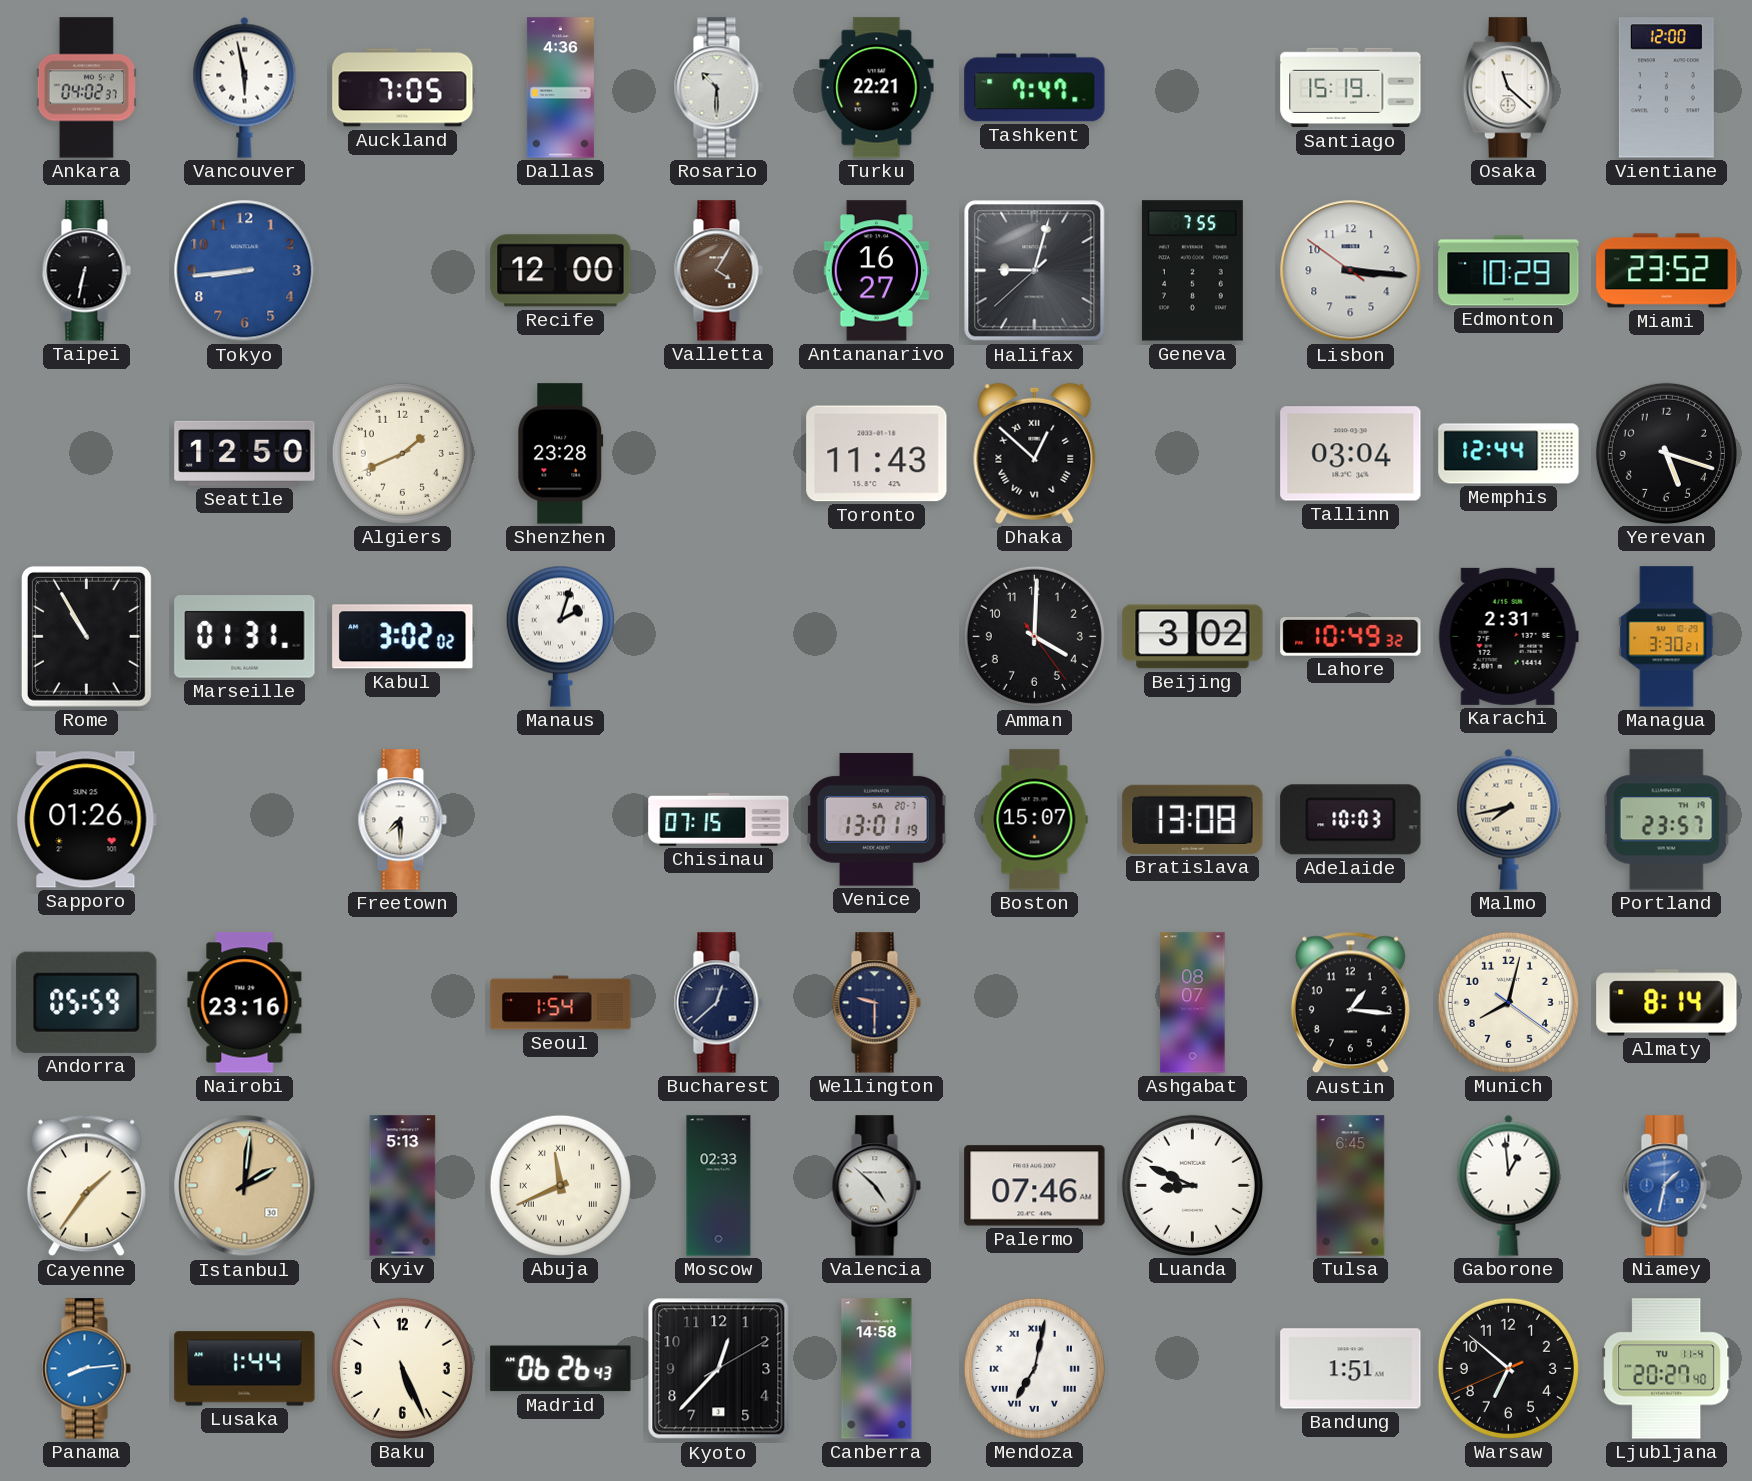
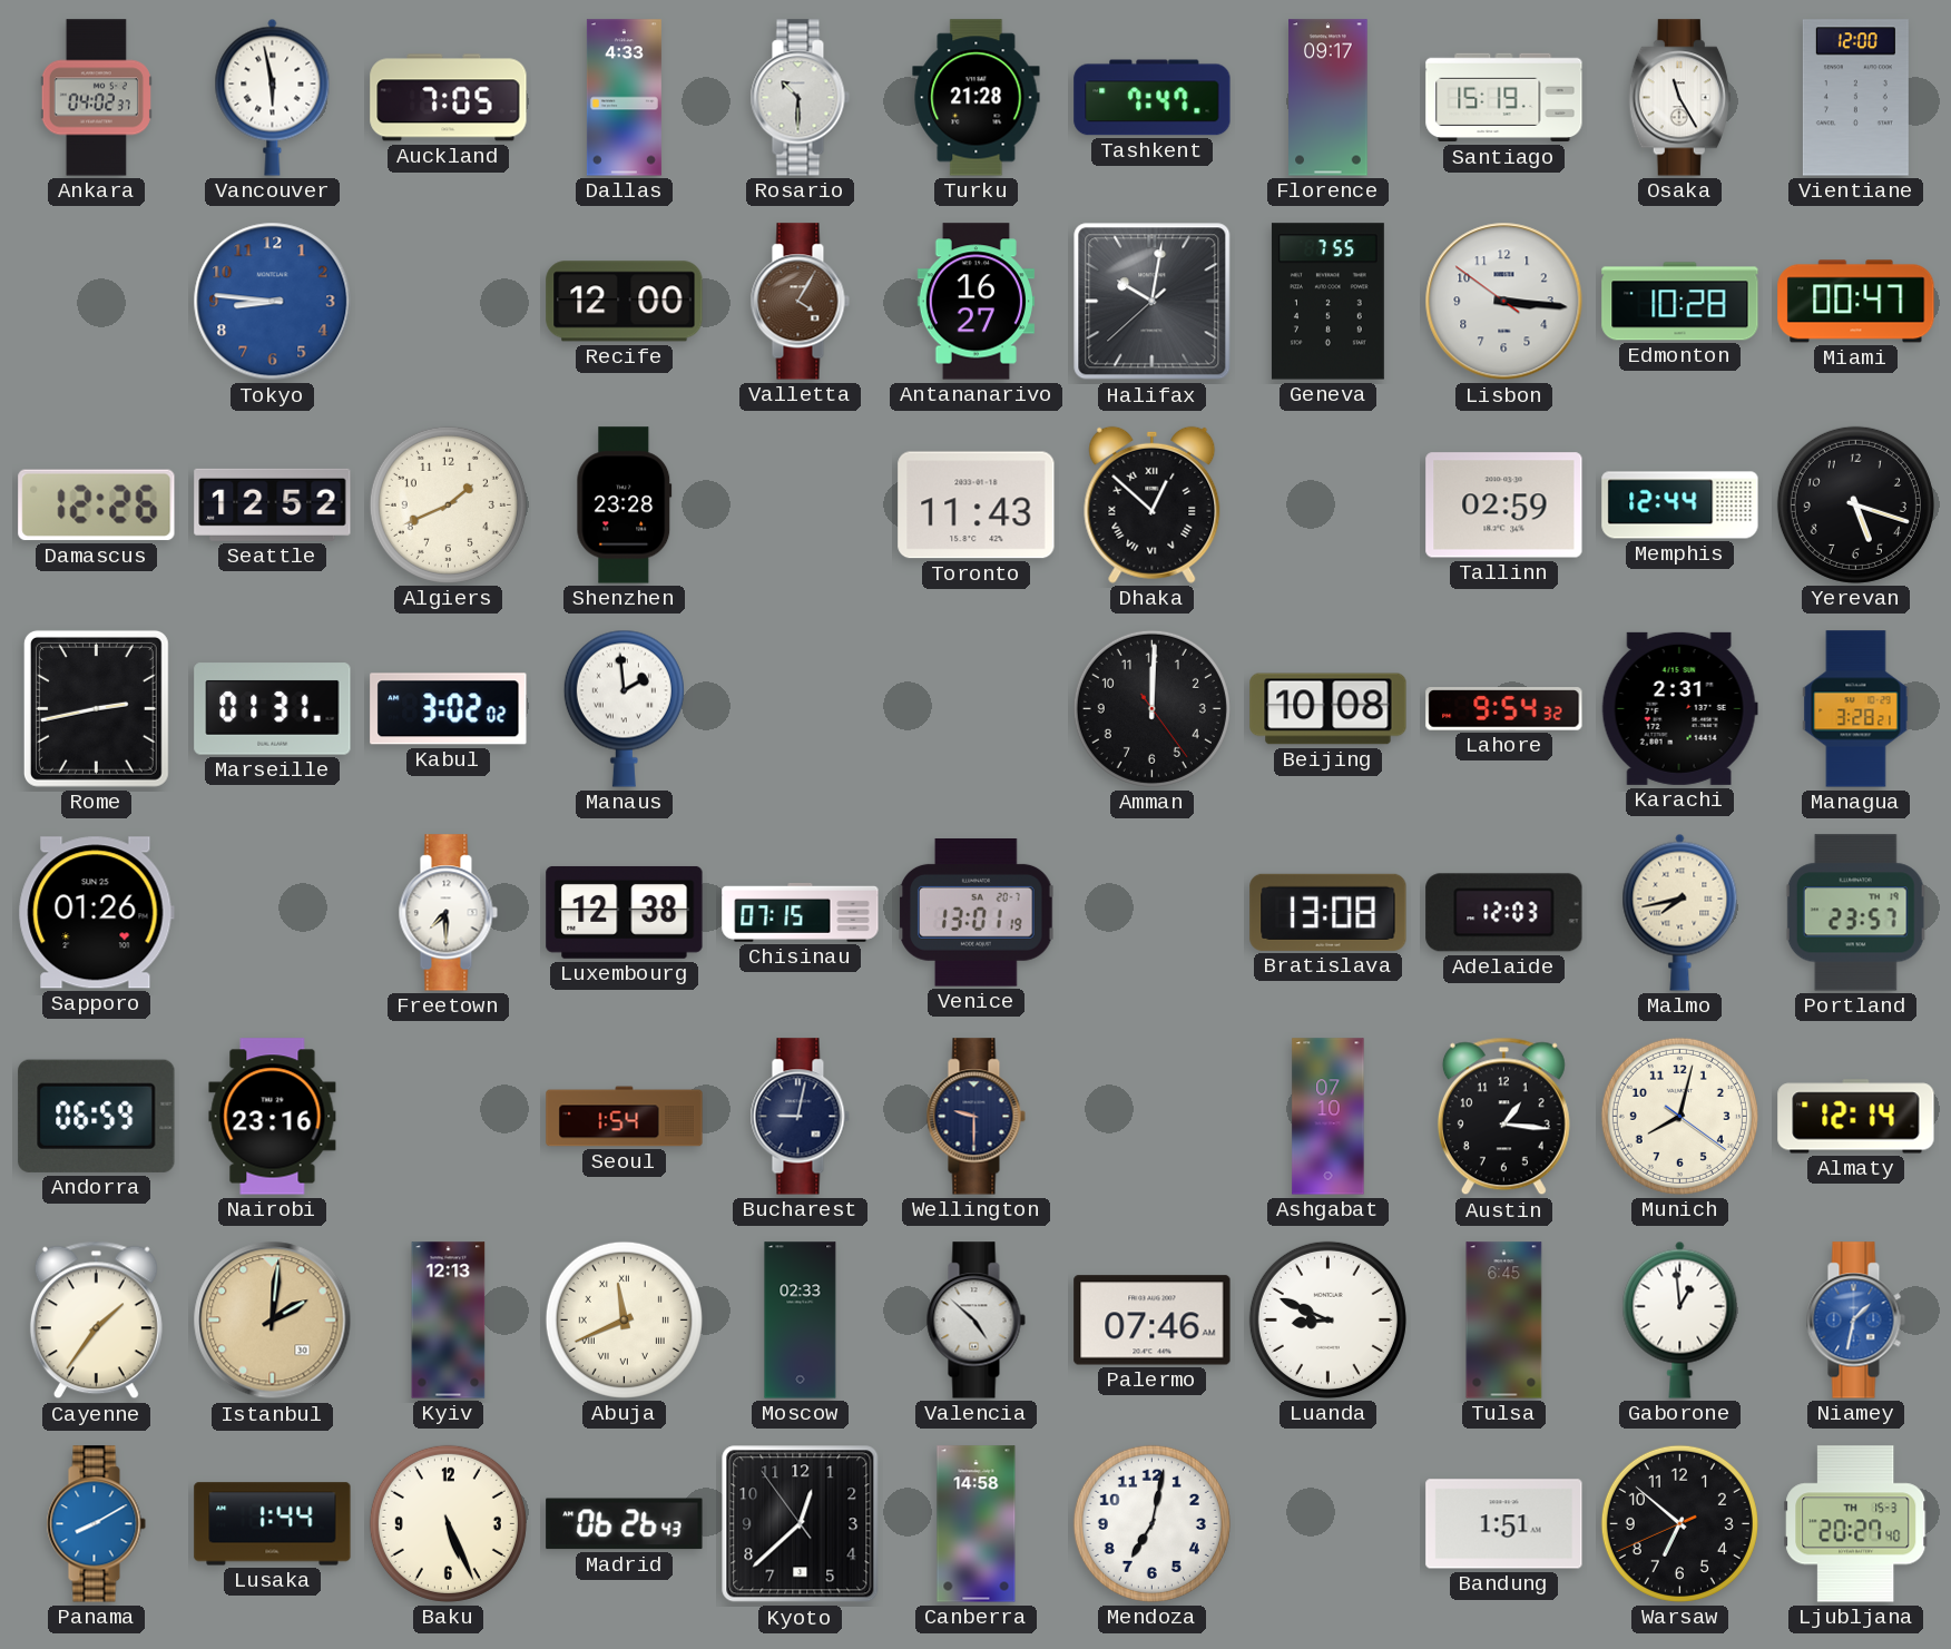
Dallas: 4:36 -> 4:33 (624, 98)
Turku: 22:21 -> 21:28 (977, 98)
Florence: none -> 09:17 (1329, 98)
Osaka: 11:22 -> 11:25 (1679, 98)
Taipei: 6:32 -> none (86, 271)
Tokyo: 8:44 -> 8:46 (273, 302)
Halifax: 9:02 -> 10:01 (1153, 302)
Edmonton: 10:29 -> 10:28 (1680, 302)
Miami: 23:52 -> 00:47 (1856, 302)
Damascus: none -> 12:26 (97, 506)
Seattle: 12:50 -> 12:52 (273, 504)
Tallinn: 03:04 -> 02:59 (1504, 506)
Rome: 10:55 -> 2:43 (96, 708)
Manaus: 2:03 -> 1:59 (624, 708)
Amman: 4:00 -> 12:00 (1151, 708)
Beijing: 3:02 -> 10:08 (1329, 709)
Lahore: 10:49 -> 9:54 (1504, 709)
Managua: 3:30 -> 3:28 (1856, 709)
Luxembourg: none -> 12:38 (625, 912)
Boston: 15:07 -> none (1035, 820)
Adelaide: 10:03 -> 12:03 (1504, 913)
Andorra: 05:59 -> 06:59 (97, 1116)
Bucharest: 12:38 -> 9:02 (800, 1117)
Ashgabat: 08:07 -> 07:10 (1329, 1117)
Almaty: 8:14 -> 12:14 (1856, 1117)
Kyiv: 5:13 -> 12:13 (449, 1321)
Panama: 8:14 -> 8:10 (96, 1524)
Kyoto: 12:37:10 -> 12:37:54 (801, 1524)
Mendoza numerals: Roman -> Arabic (1151, 1523)
Ljubljana date: TU 11-4 -> TH 15-3 (1856, 1524)
